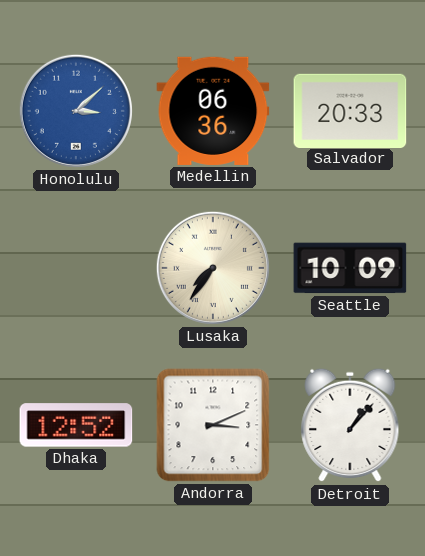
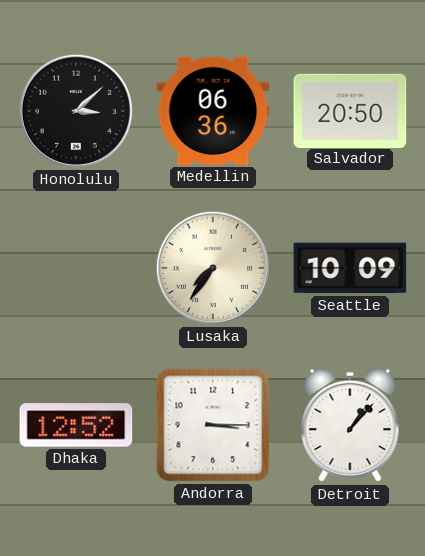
Honolulu dial: blue -> black (76, 111)
Salvador: 20:33 -> 20:50 (350, 110)
Andorra: 3:11 -> 3:15 (213, 425)
